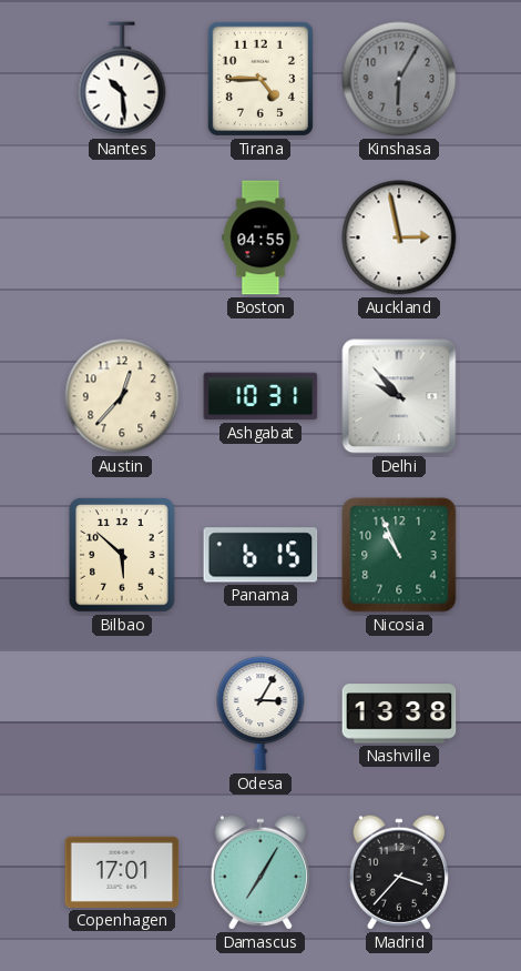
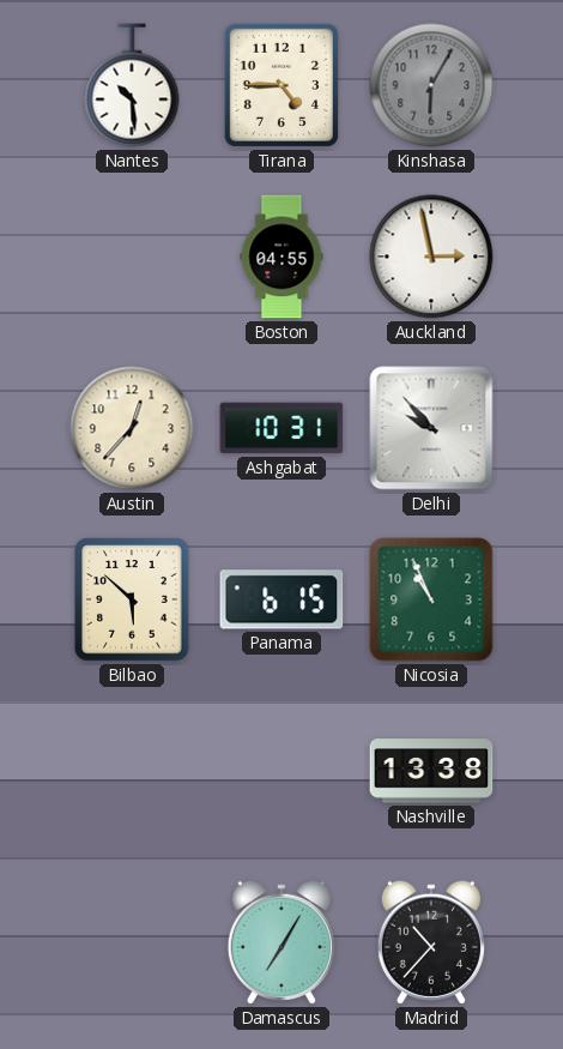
Odesa: 3:05 -> none (260, 714)
Copenhagen: 17:01 -> none (122, 872)
Madrid: 3:37 -> 10:37 (431, 942)
